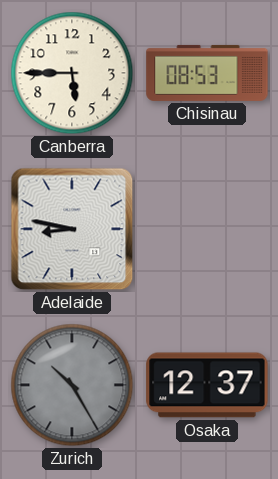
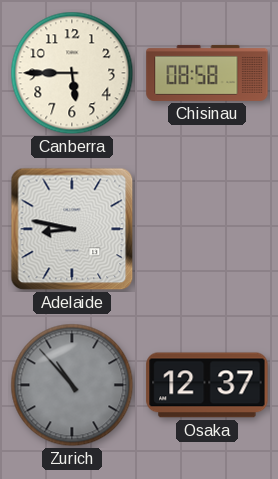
Chisinau: 08:53 -> 08:58 (207, 73)
Zurich: 10:25 -> 10:53 (72, 385)
